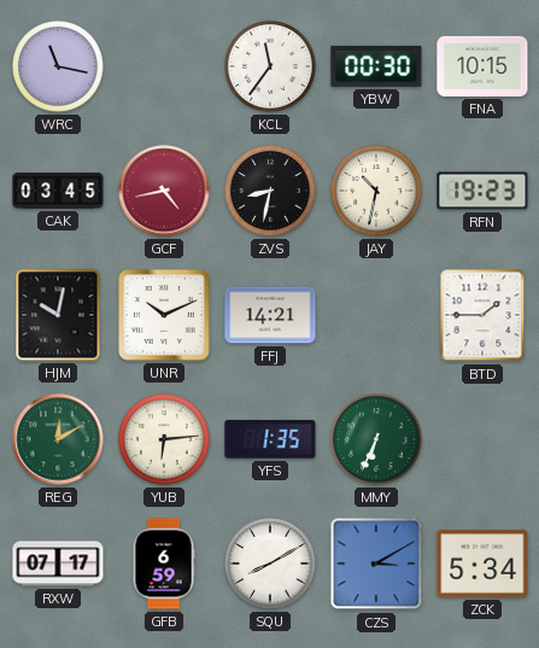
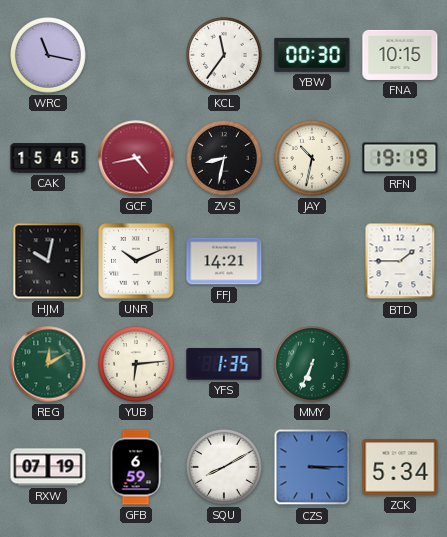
CAK: 03:45 -> 15:45 (48, 158)
RFN: 19:23 -> 19:19 (400, 158)
RXW: 07:17 -> 07:19 (48, 467)
CZS: 3:10 -> 3:15 (312, 467)
